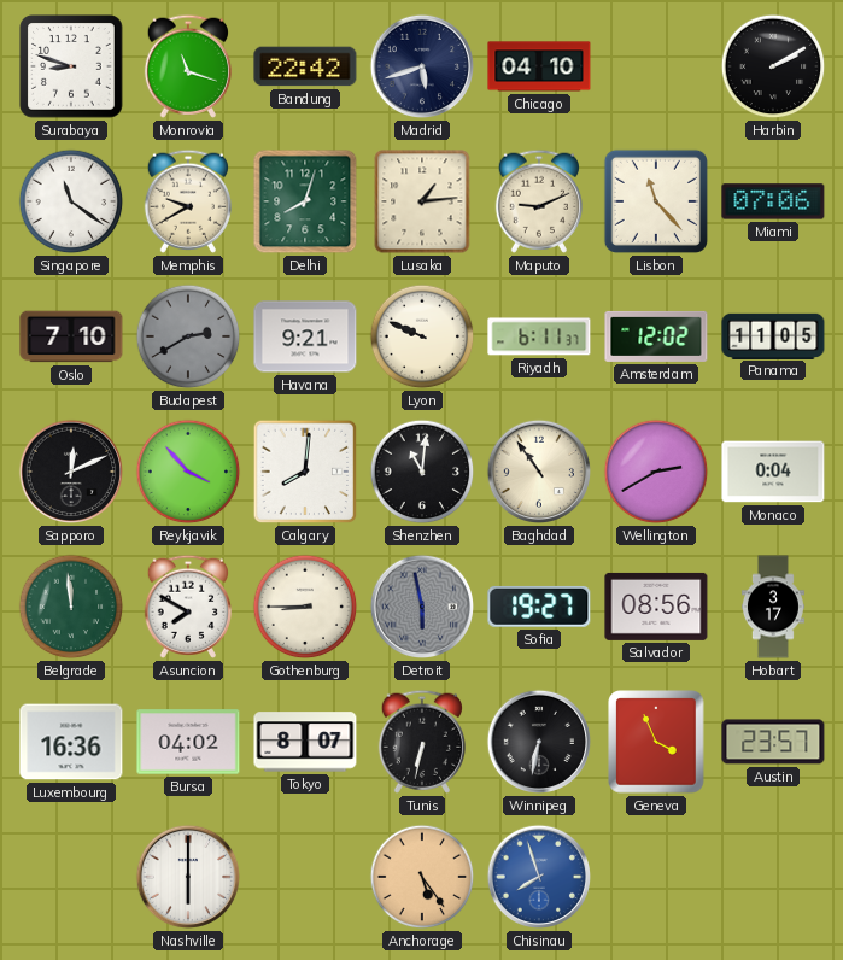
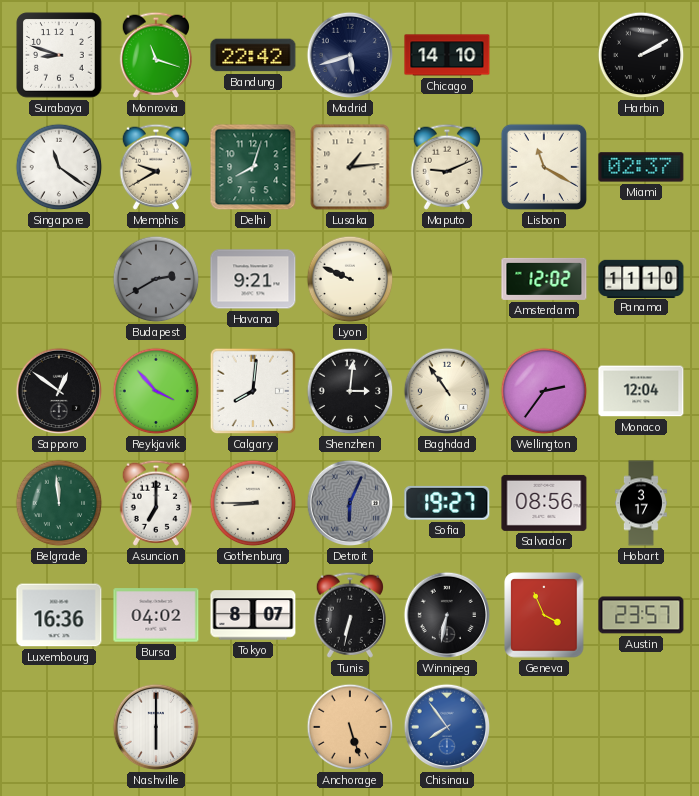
Chicago: 04:10 -> 14:10 (447, 55)
Lisbon: 11:23 -> 11:20 (544, 167)
Miami: 07:06 -> 02:37 (641, 167)
Oslo: 7:10 -> none (71, 336)
Riyadh: 6:11 -> none (539, 336)
Panama: 11:05 -> 11:10 (641, 278)
Sapporo: 12:11 -> 12:51 (59, 391)
Shenzhen: 11:01 -> 3:01 (350, 391)
Wellington: 2:40 -> 2:36 (544, 391)
Monaco: 0:04 -> 12:04 (641, 391)
Asuncion: 7:50 -> 7:00 (155, 503)
Detroit: 5:58 -> 6:04 (350, 503)
Anchorage: 5:24 -> 5:27 (350, 727)
Chisinau: 7:57 -> 7:54 (447, 727)
